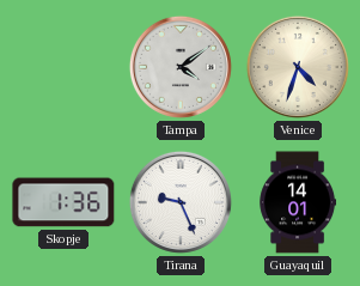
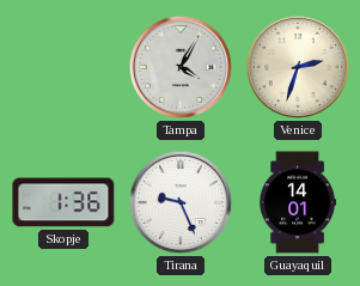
Tampa: 4:09 -> 4:05 (181, 67)
Venice: 4:33 -> 2:33 (298, 67)
